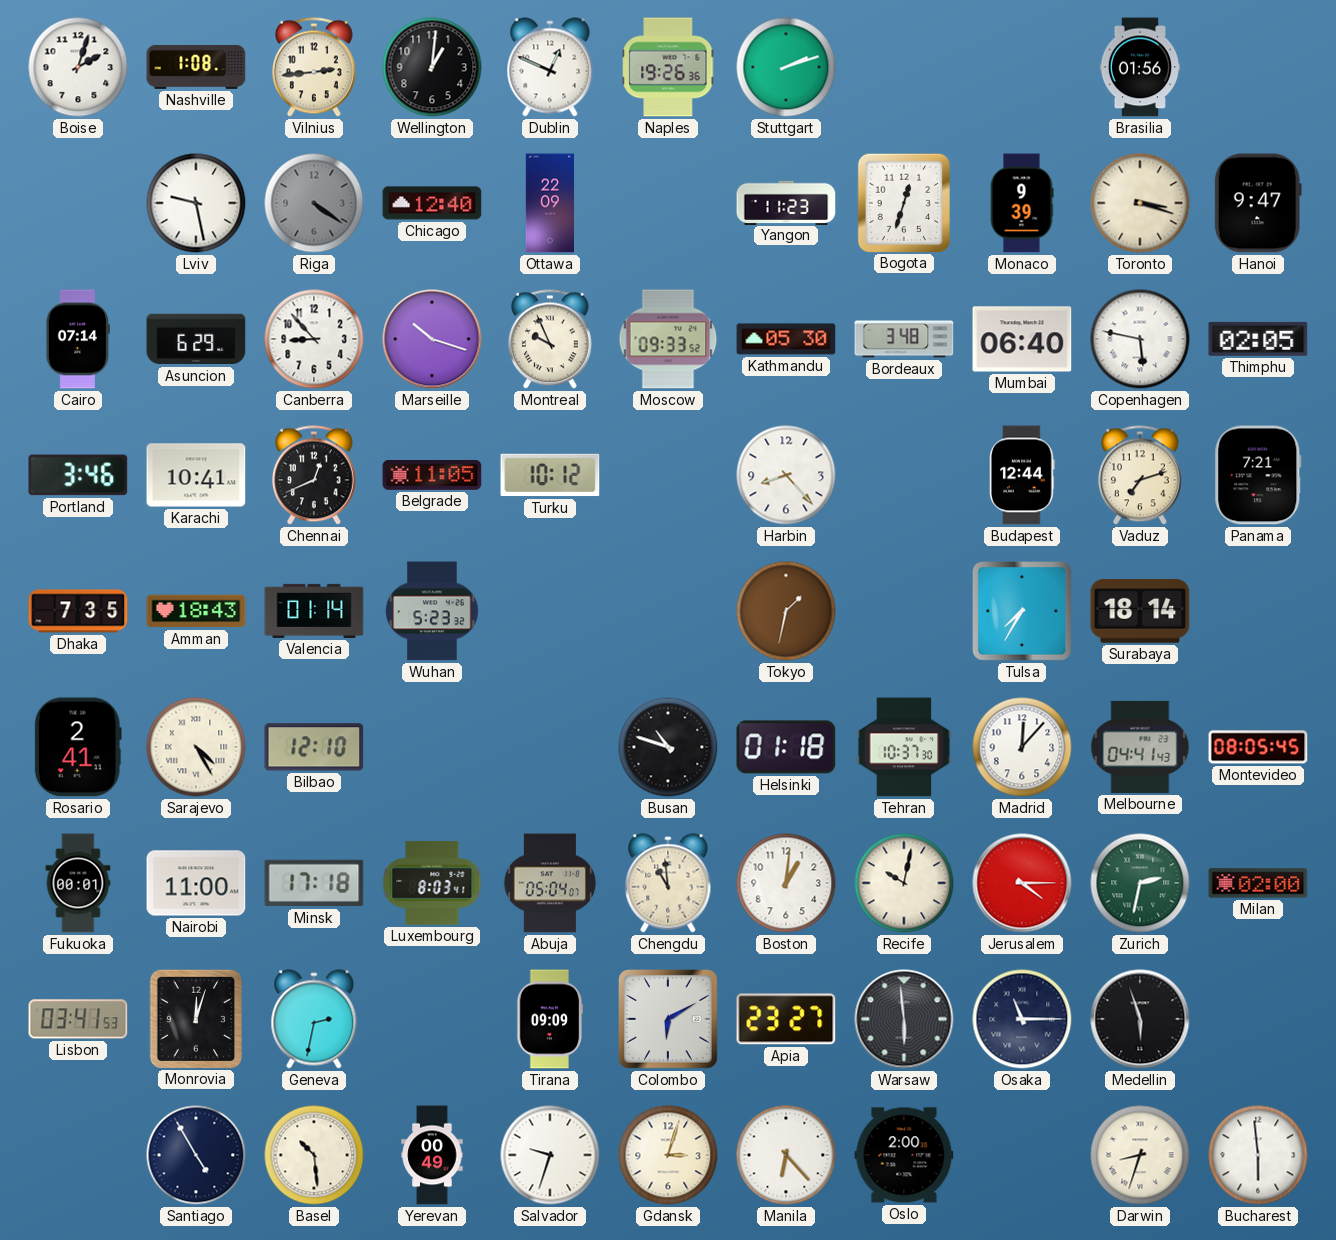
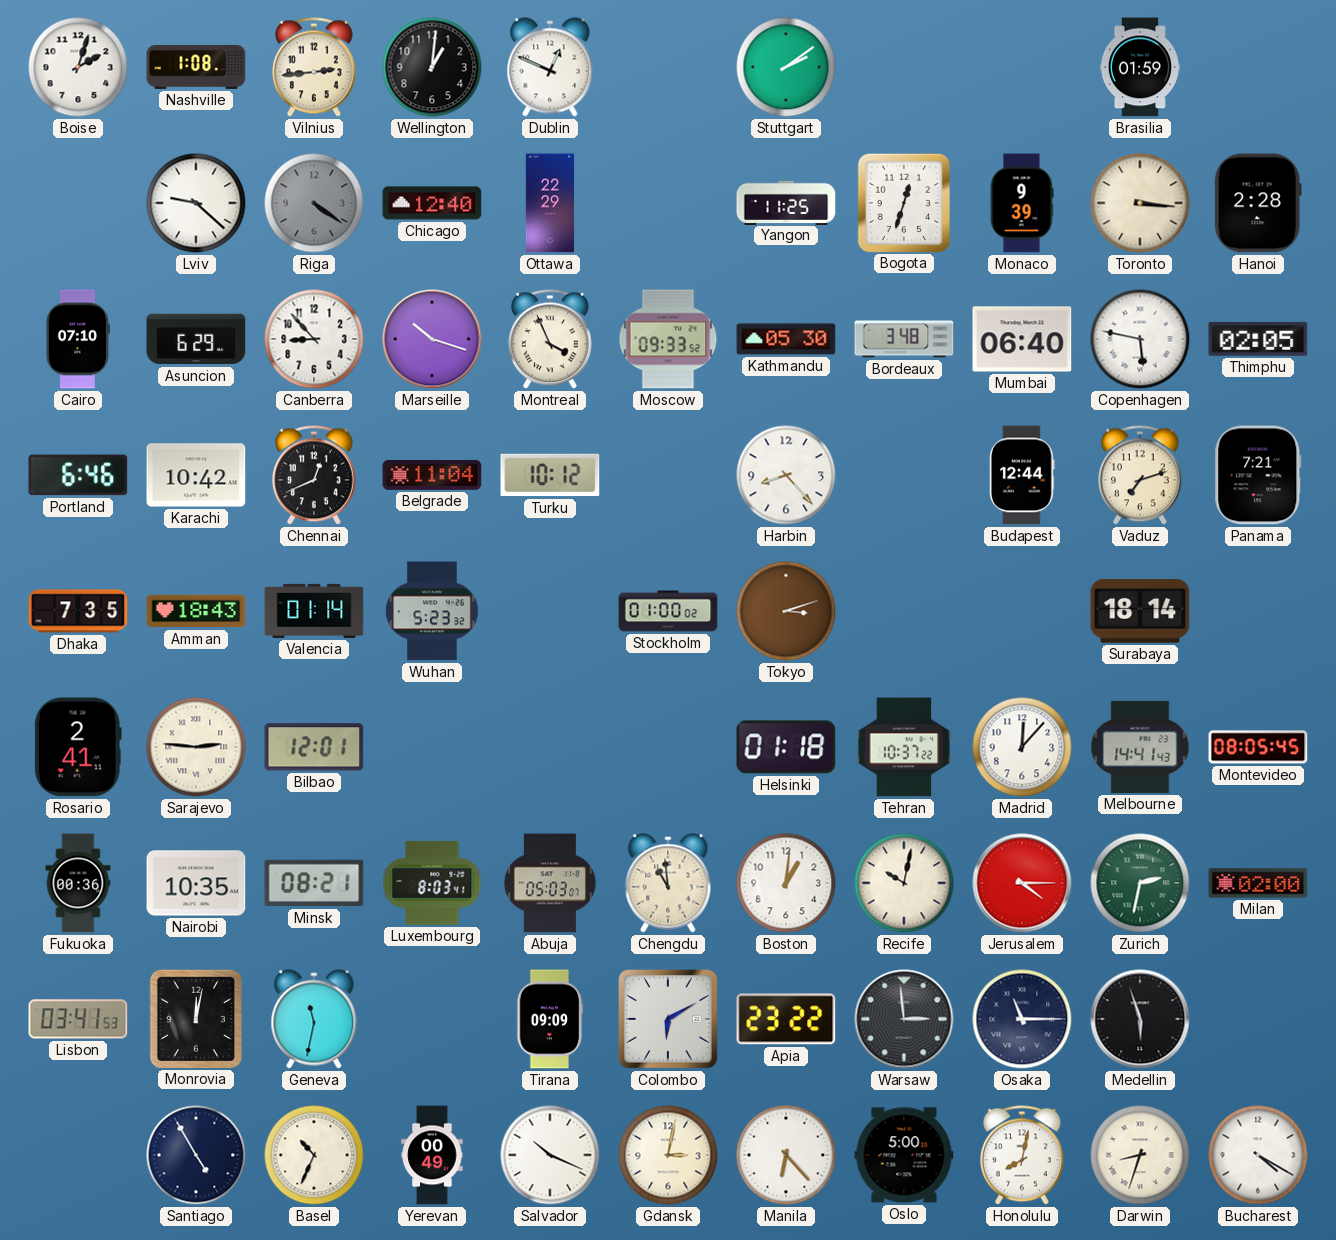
Naples: 19:26 -> none (668, 67)
Stuttgart: 2:12 -> 2:09 (786, 67)
Brasilia: 01:56 -> 01:59 (1140, 67)
Lviv: 9:28 -> 9:22 (196, 203)
Ottawa: 22:09 -> 22:29 (550, 203)
Yangon: 11:23 -> 11:25 (786, 202)
Toronto: 3:18 -> 3:16 (1140, 203)
Hanoi: 9:47 -> 2:28 (1258, 203)
Cairo: 07:14 -> 07:10 (78, 339)
Montreal: 9:56 -> 3:56 (550, 339)
Portland: 3:46 -> 6:46 (78, 475)
Karachi: 10:41 -> 10:42 (196, 475)
Belgrade: 11:05 -> 11:04 (432, 475)
Stockholm: none -> 01:00 (668, 611)
Tokyo: 1:32 -> 3:12 (786, 611)
Tulsa: 7:35 -> none (1023, 612)
Sarajevo: 4:25 -> 2:46 (196, 747)
Bilbao: 12:10 -> 12:01 (314, 747)
Busan: 10:48 -> none (668, 747)
Tehran: 10:37:30 -> 10:37:22 (904, 747)
Melbourne: 04:41 -> 14:41 (1140, 747)
Fukuoka: 00:01 -> 00:36 (78, 883)
Nairobi: 11:00 -> 10:35 (196, 883)
Minsk: 17:18 -> 08:21 (314, 883)
Abuja: 05:04 -> 05:03 (550, 883)
Monrovia: 12:03 -> 12:02 (195, 1018)
Geneva: 2:32 -> 11:32 (314, 1019)
Apia: 23:27 -> 23:22 (786, 1019)
Warsaw: 5:59 -> 2:59 (904, 1019)
Basel: 10:29 -> 10:34 (314, 1155)
Salvador: 9:33 -> 10:19 (550, 1155)
Gdansk: 3:03 -> 3:02 (668, 1155)
Oslo: 2:00 -> 5:00 (904, 1155)
Honolulu: none -> 8:02 (1022, 1155)
Bucharest: 5:59 -> 4:20 (1258, 1155)
